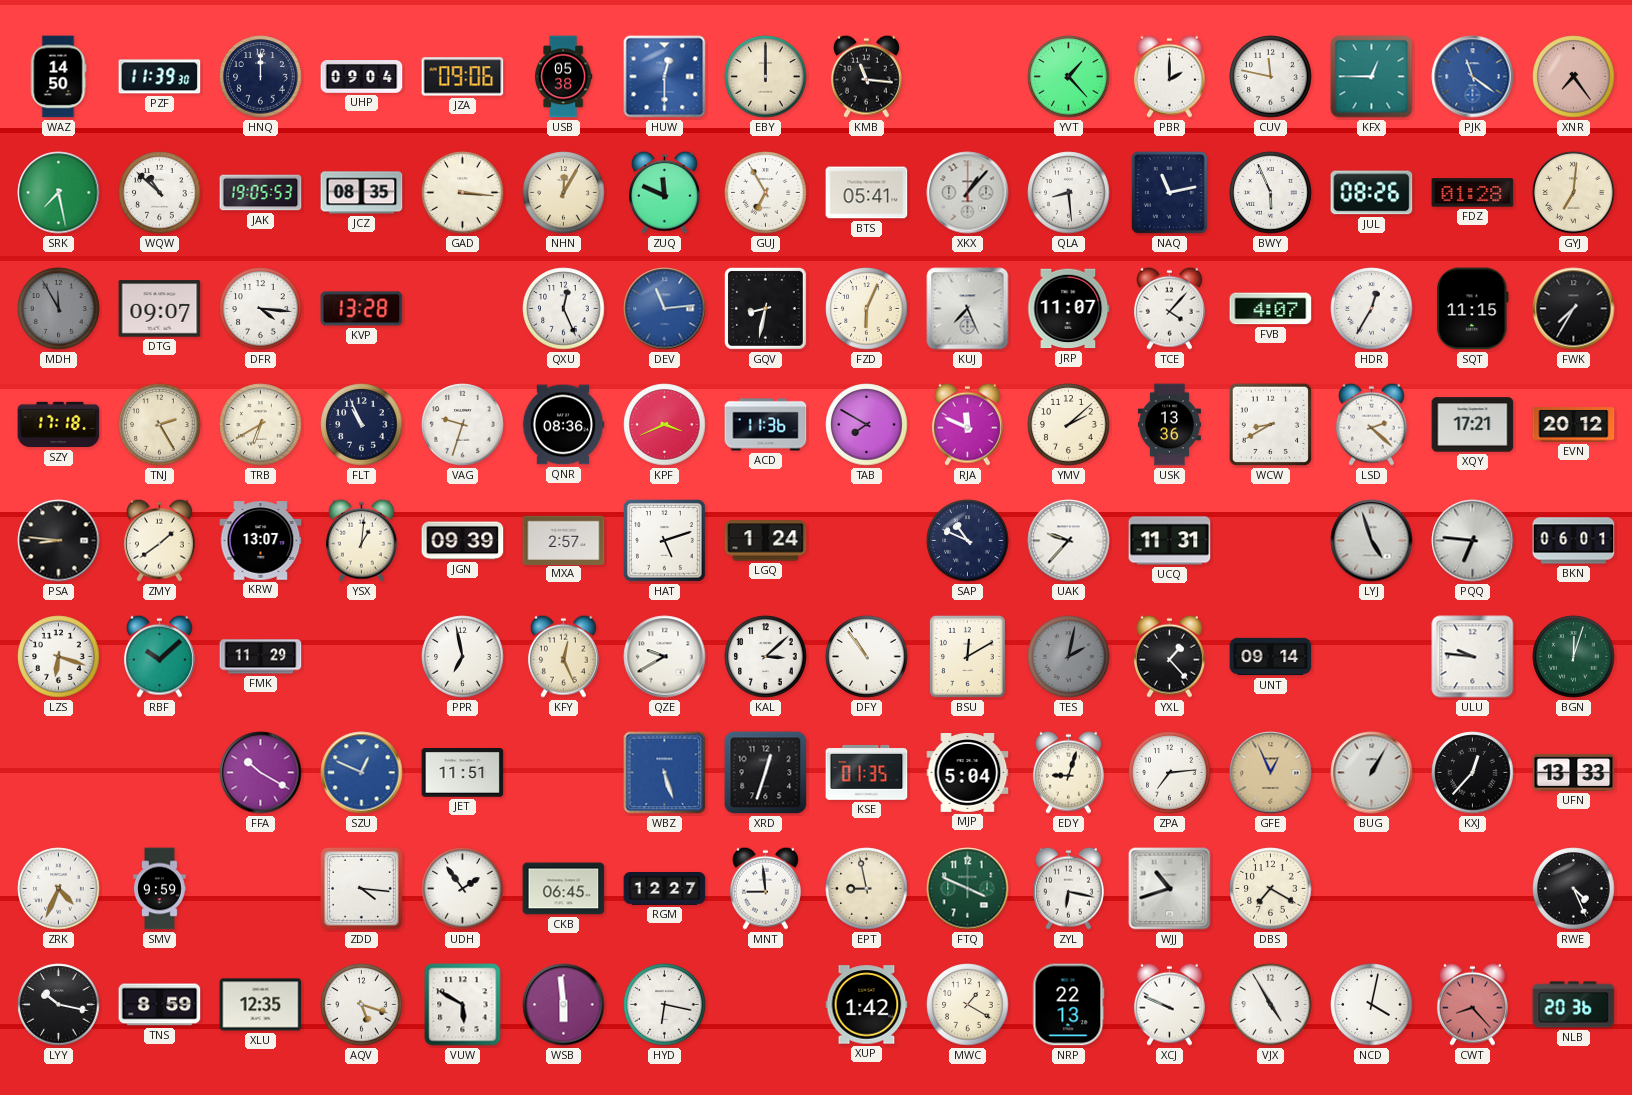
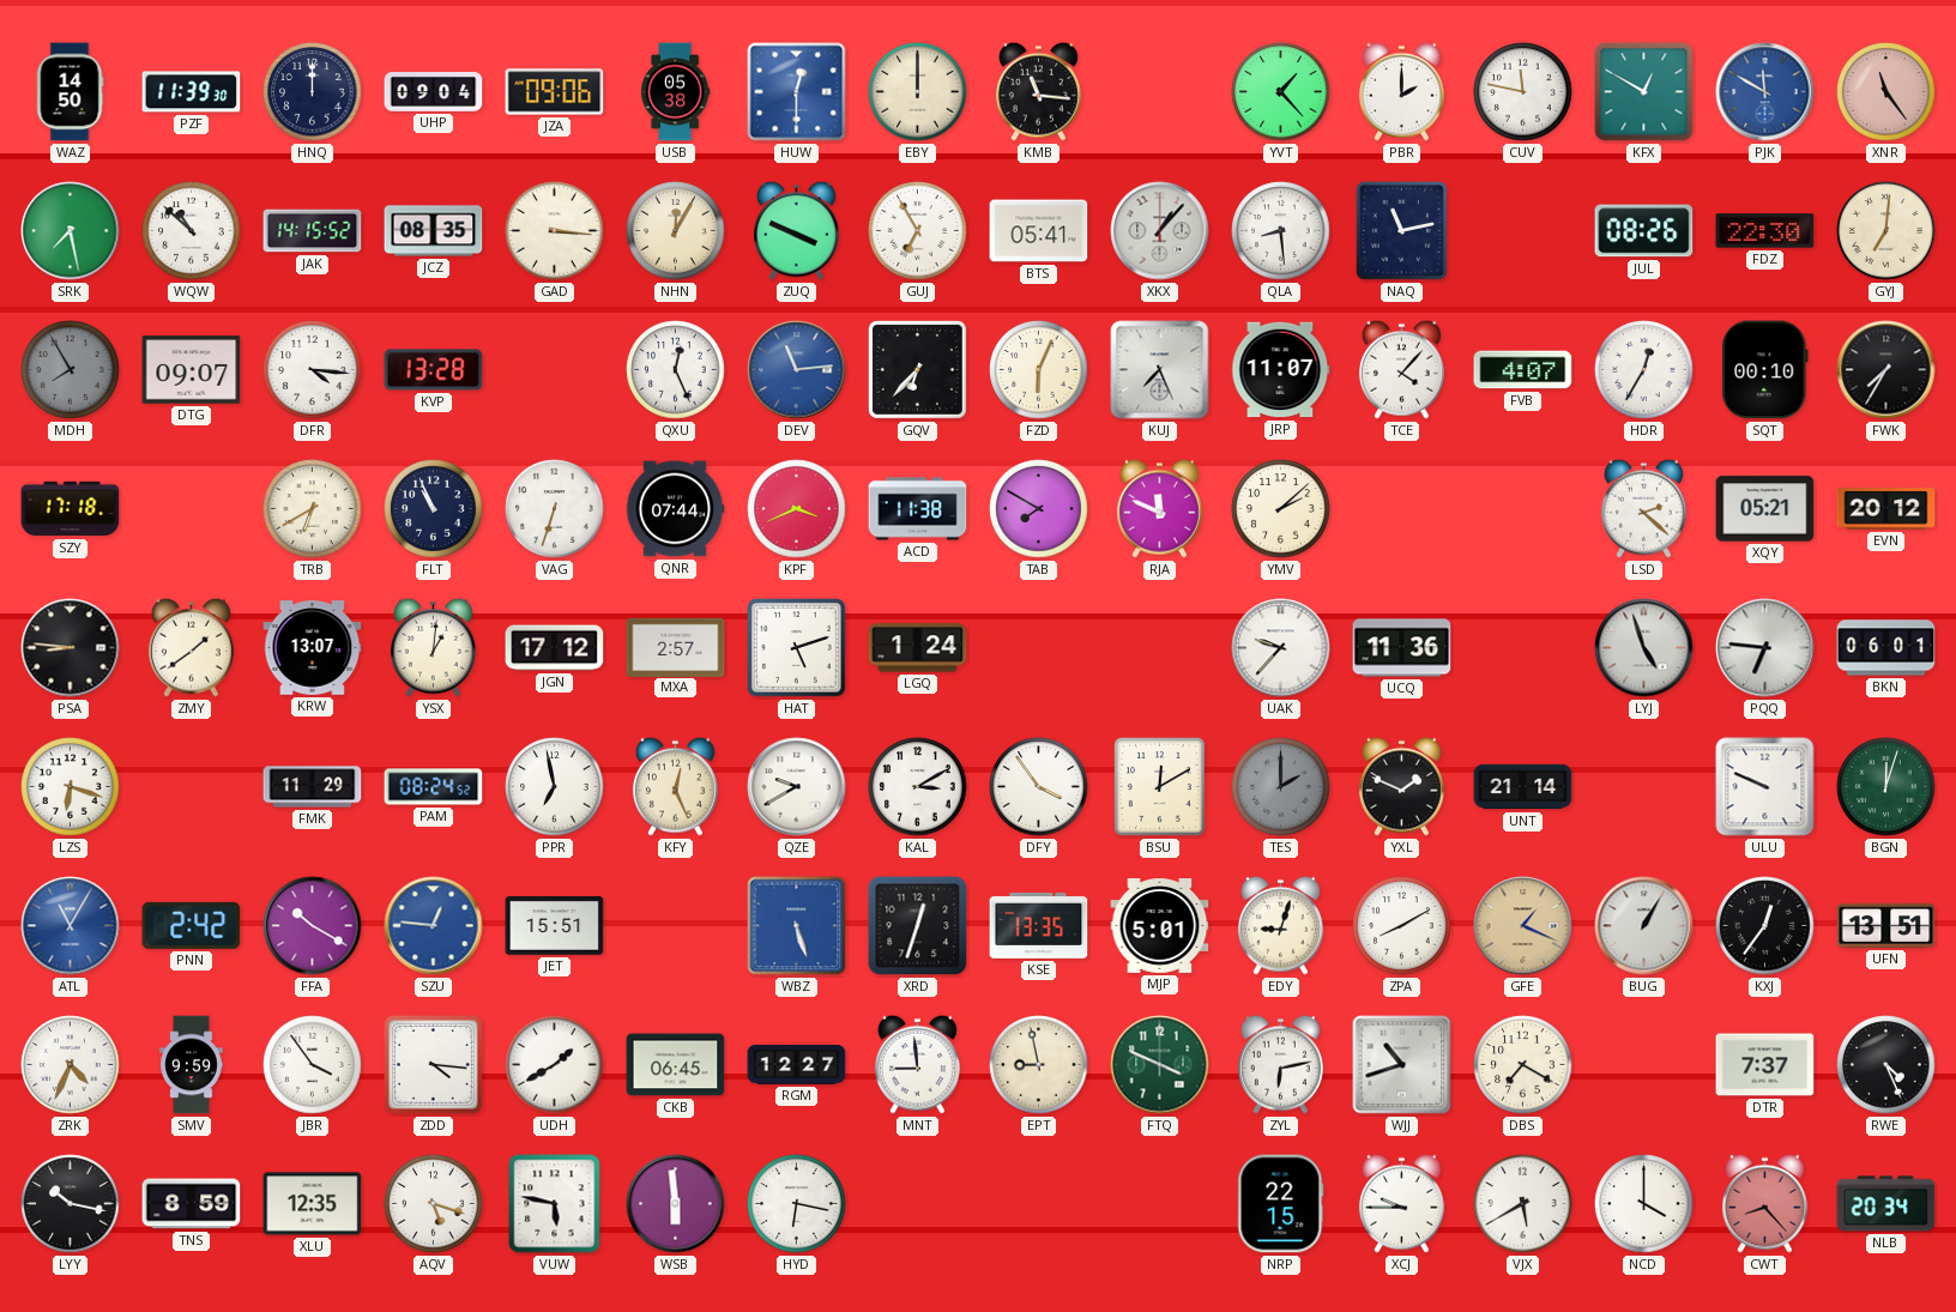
KFX: 12:45 -> 12:50 (1644, 92)
PJK: 11:21 -> 11:50 (1765, 92)
XNR: 7:24 -> 11:24 (1886, 92)
JAK: 19:05 -> 14:15 (313, 231)
ZUQ: 11:49 -> 3:49 (796, 230)
BWY: 5:56 -> none (1271, 193)
FDZ: 01:28 -> 22:30 (1765, 231)
MDH: 11:55 -> 7:55 (71, 370)
GQV: 8:32 -> 6:37 (917, 369)
SQT: 11:15 -> 00:10 (1765, 370)
TNJ: 2:25 -> none (160, 425)
VAG: 9:33 -> 6:33 (555, 509)
QNR: 08:36 -> 07:44 (675, 509)
ACD: 11:36 -> 11:38 (918, 509)
USK: 13:36 -> none (1169, 425)
WCW: 8:40 -> none (1271, 425)
XQY: 17:21 -> 05:21 (1765, 509)
JGN: 09:39 -> 17:12 (555, 648)
SAP: 10:49 -> none (968, 541)
UCQ: 11:31 -> 11:36 (1402, 648)
RBF: 10:08 -> none (159, 656)
PAM: none -> 08:24 (434, 787)
KAL: 3:08 -> 3:10 (918, 787)
DFY: 10:54 -> 3:54 (1039, 787)
TES: 2:02 -> 2:00 (1281, 787)
YXL: 1:23 -> 1:49 (1401, 786)
UNT: 09:14 -> 21:14 (1523, 787)
ULU: 9:46 -> 9:49 (1765, 787)
ATL: none -> 11:05 (71, 926)
PNN: none -> 2:42 (192, 925)
SZU: 12:49 -> 12:46 (434, 926)
JET: 11:51 -> 15:51 (555, 926)
KSE: 01:35 -> 13:35 (1039, 925)
MJP: 5:04 -> 5:01 (1160, 926)
ZPA: 7:14 -> 8:10 (1402, 926)
GFE: 12:56 -> 1:19 (1523, 926)
KXJ: 12:37 -> 12:36 (1765, 926)
UFN: 13:33 -> 13:51 (1886, 925)
JBR: none -> 3:54 (313, 1065)
UDH: 1:54 -> 1:40 (555, 1065)
ZYL: 6:17 -> 6:13 (1280, 1064)
DTR: none -> 7:37 (1765, 1065)
VUW: 5:50 -> 5:47 (555, 1204)
XUP: 1:42 -> none (867, 1005)
MWC: 1:20 -> none (968, 1005)
NRP: 22:13 -> 22:15 (1281, 1204)
XCJ: 9:49 -> 9:45 (1401, 1203)
VJX: 4:55 -> 5:40 (1523, 1204)
NCD: 4:02 -> 4:00 (1644, 1204)
NLB: 20:36 -> 20:34 (1886, 1204)
